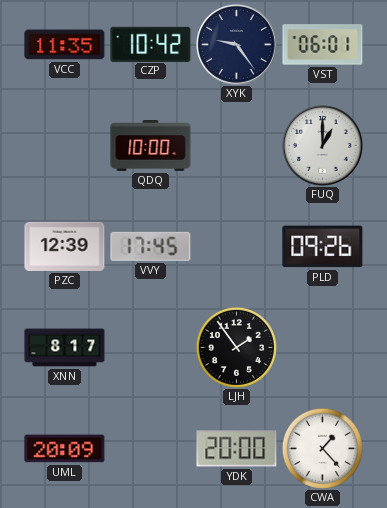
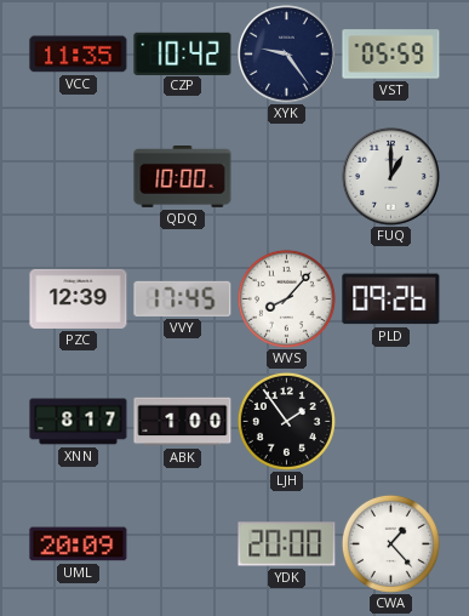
VST: 06:01 -> 05:59 (391, 55)
WVS: none -> 8:07 (286, 298)
ABK: none -> 1:00 (183, 422)
